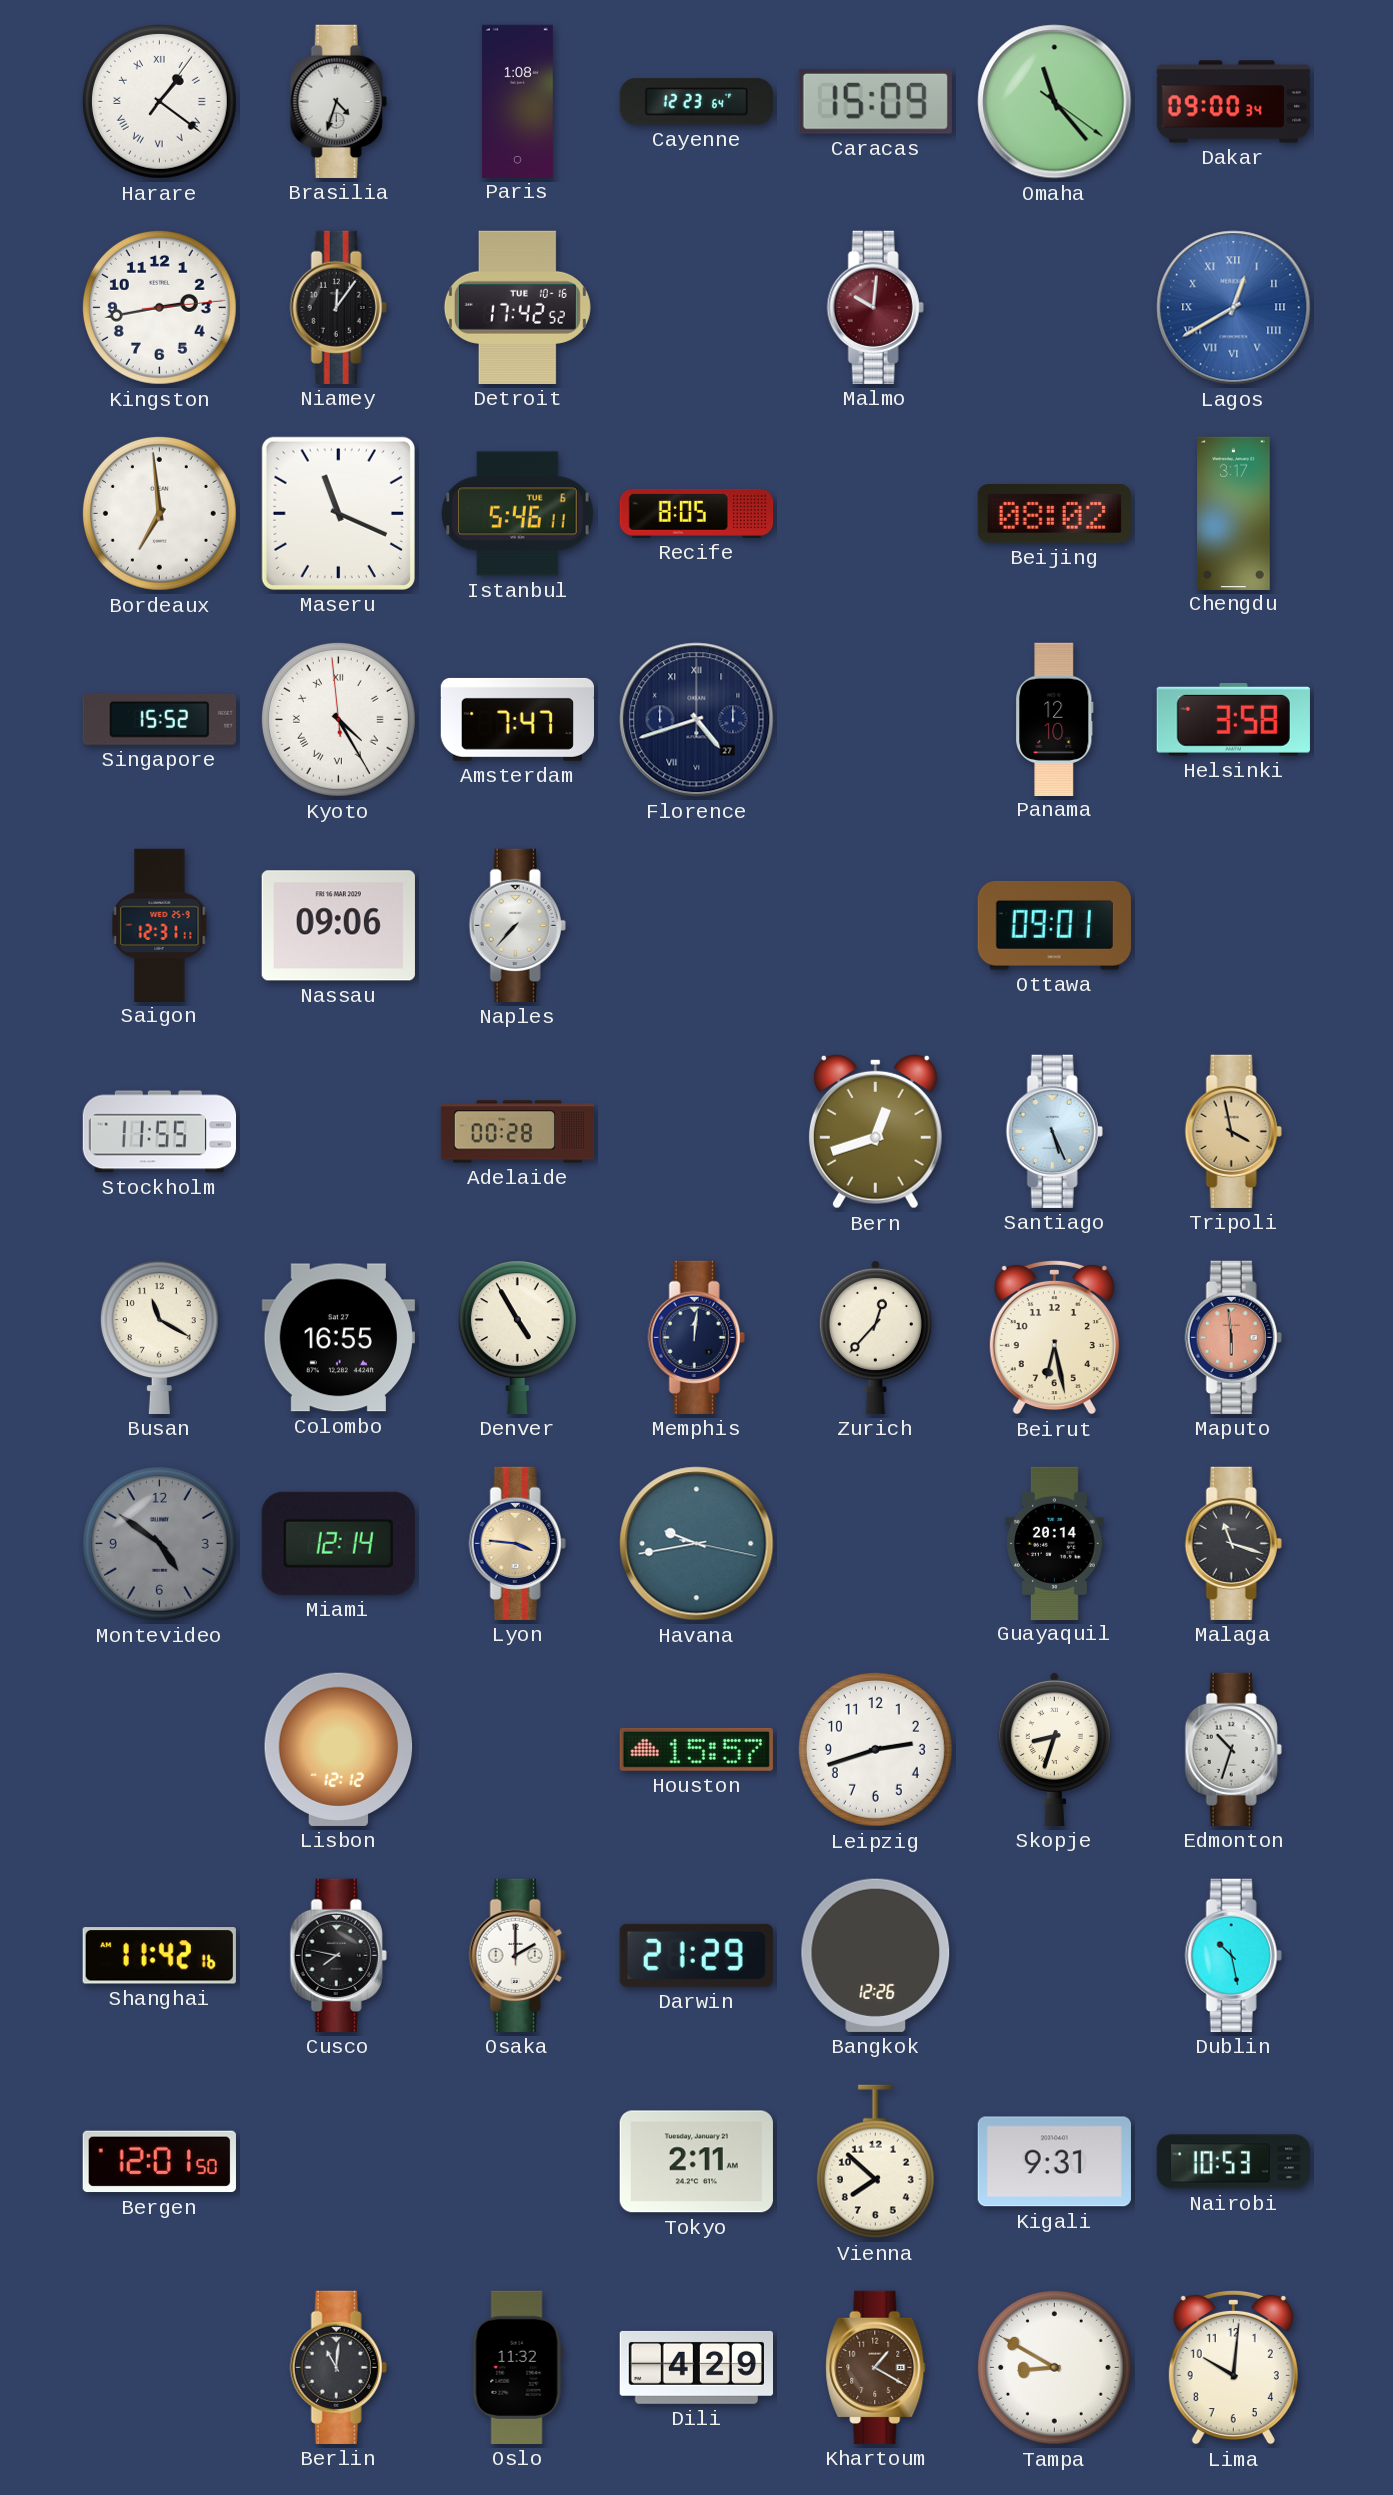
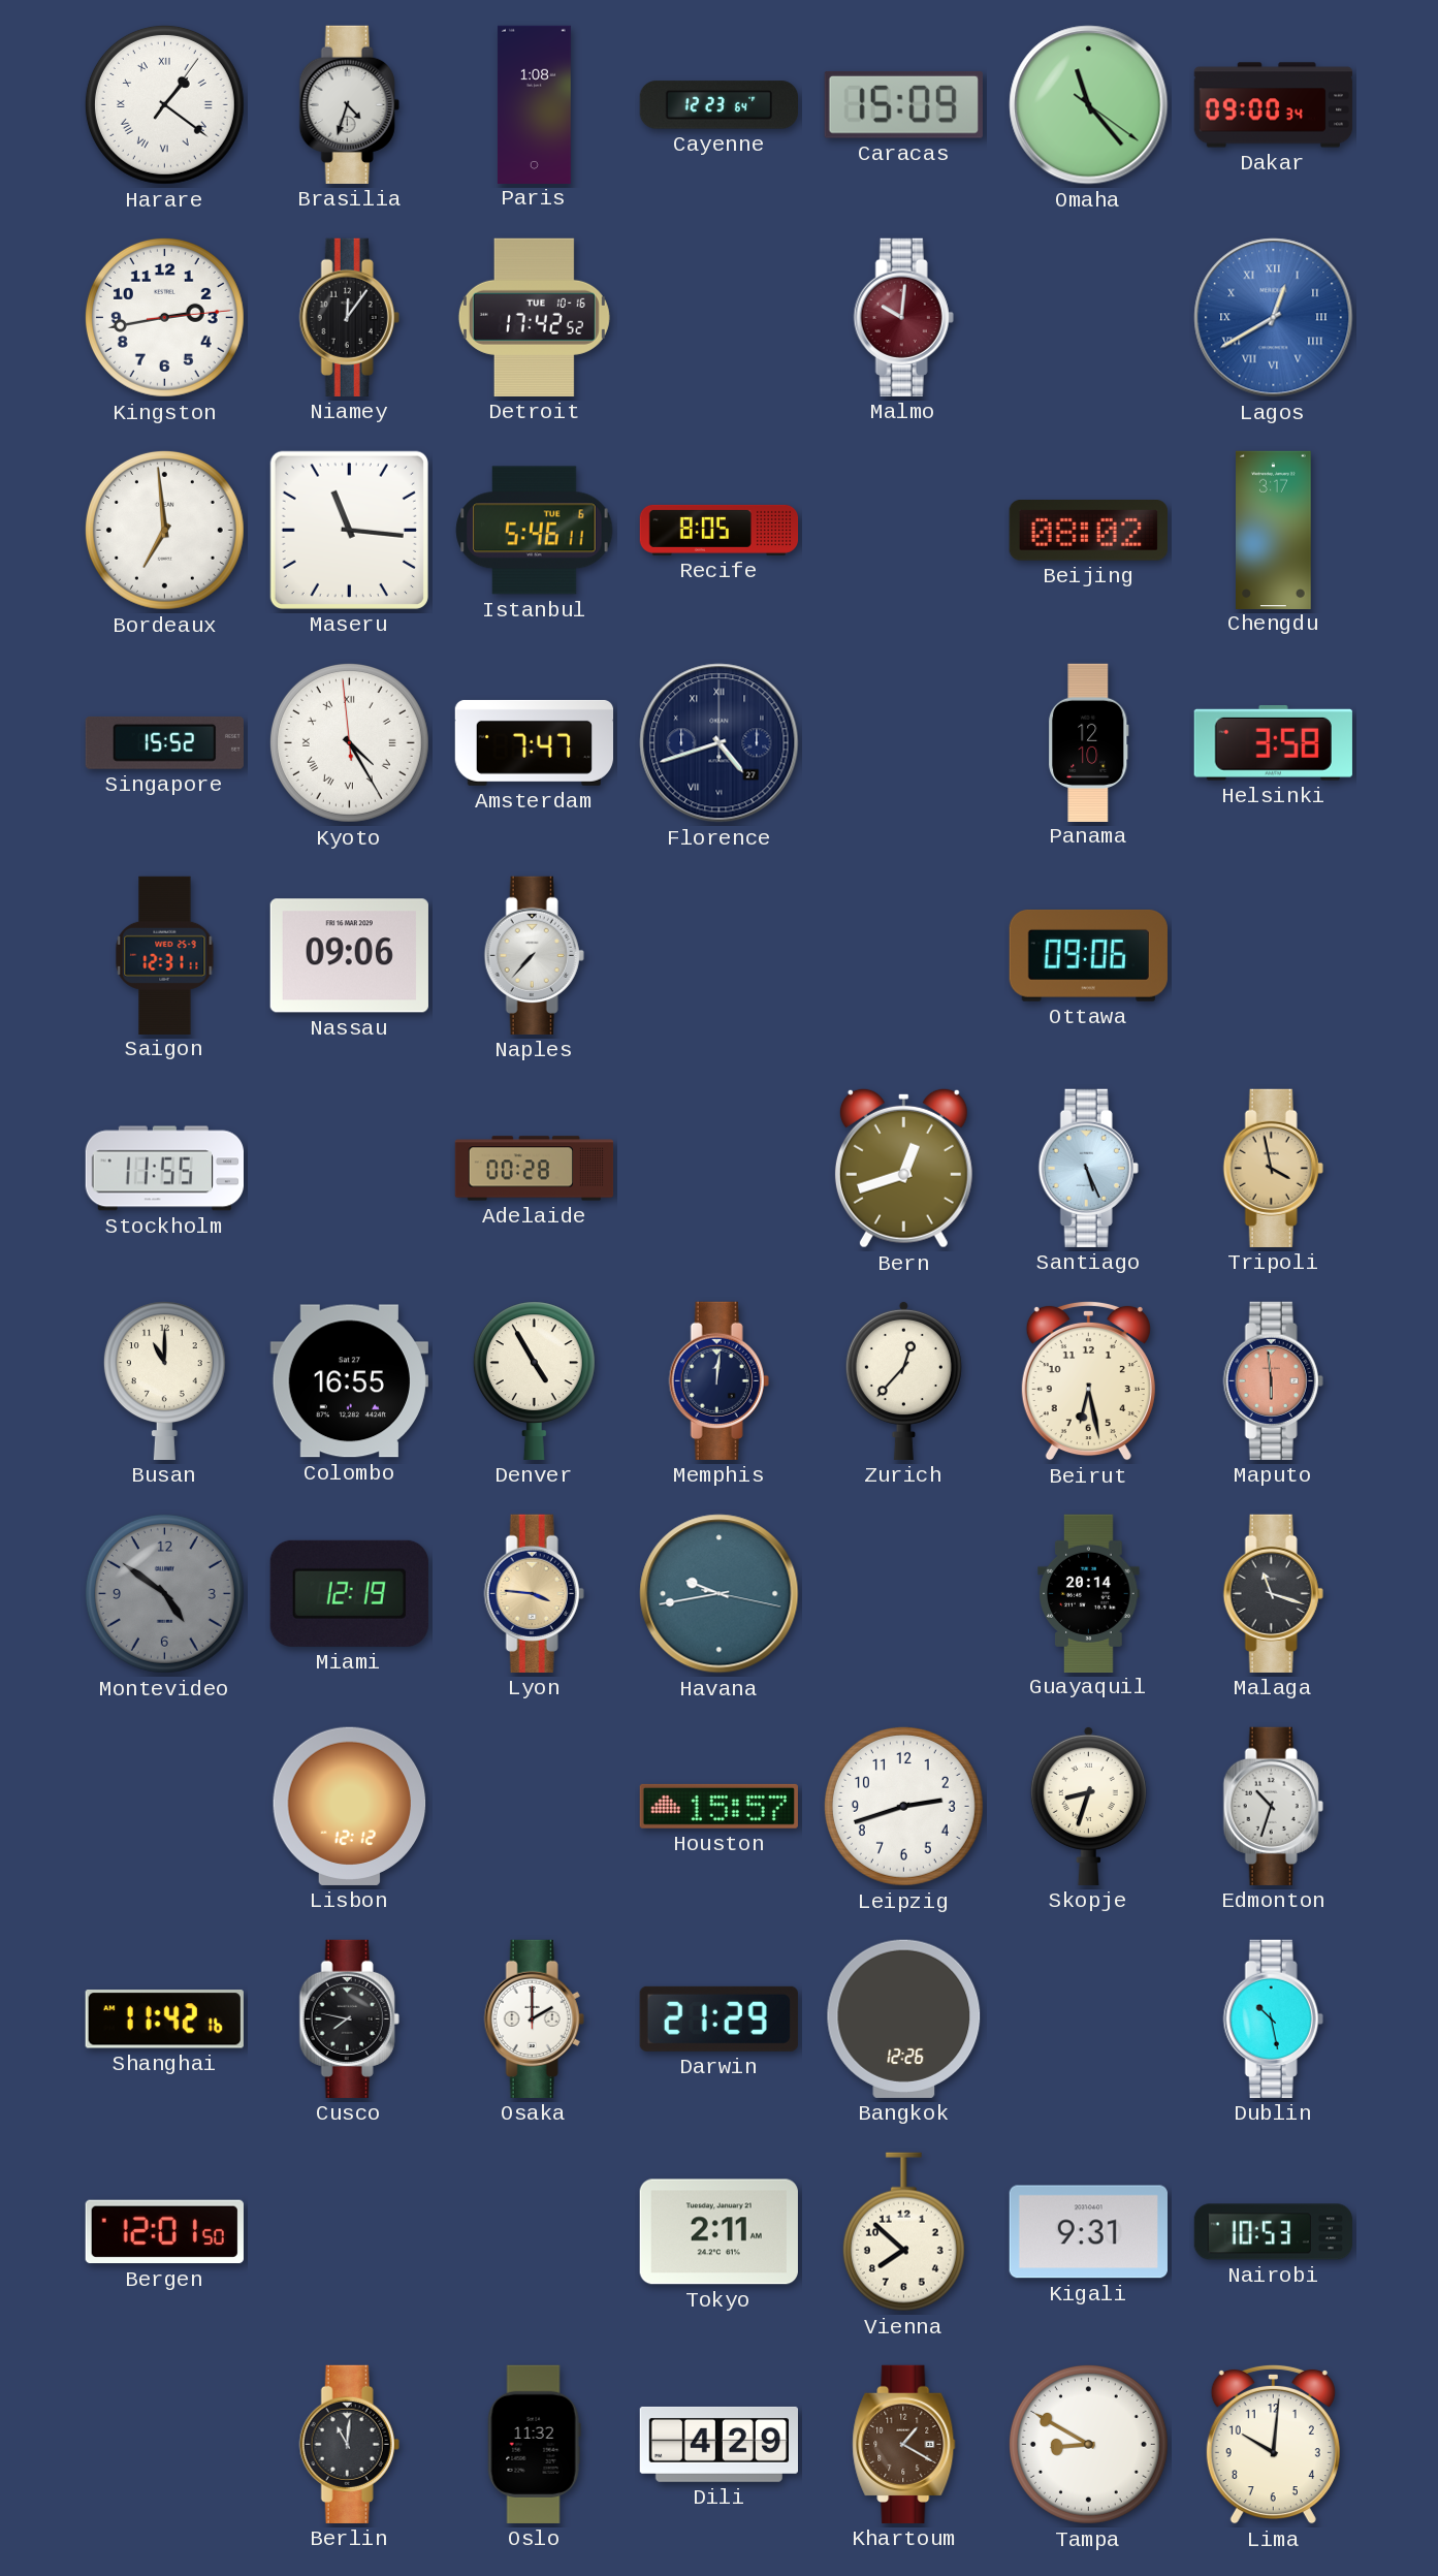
Maseru: 11:19 -> 11:16 (349, 530)
Ottawa: 09:01 -> 09:06 (1088, 955)
Busan: 11:20 -> 11:00 (164, 1380)
Miami: 12:14 -> 12:19 (349, 1593)
